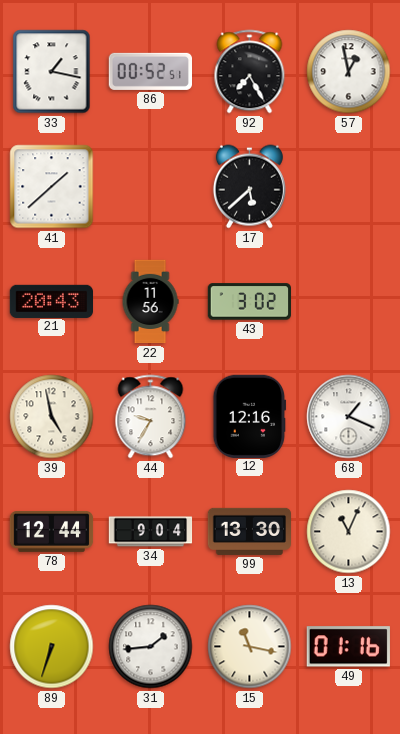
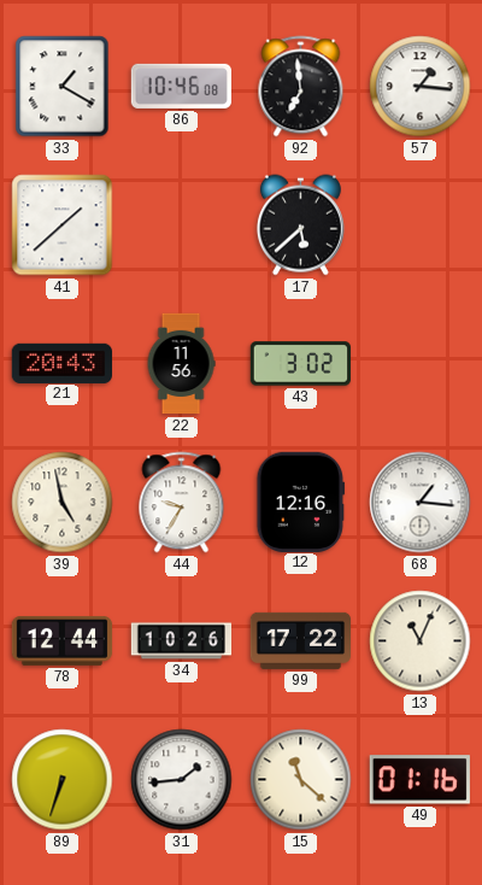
33: 1:17 -> 1:20 (63, 87)
86: 00:52 -> 10:46 (181, 86)
92: 7:25 -> 6:59 (301, 87)
57: 12:58 -> 1:16 (421, 87)
68: 1:19 -> 1:16 (421, 503)
34: 9:04 -> 10:26 (182, 641)
99: 13:30 -> 17:22 (301, 640)
15: 11:17 -> 11:22 (301, 780)
